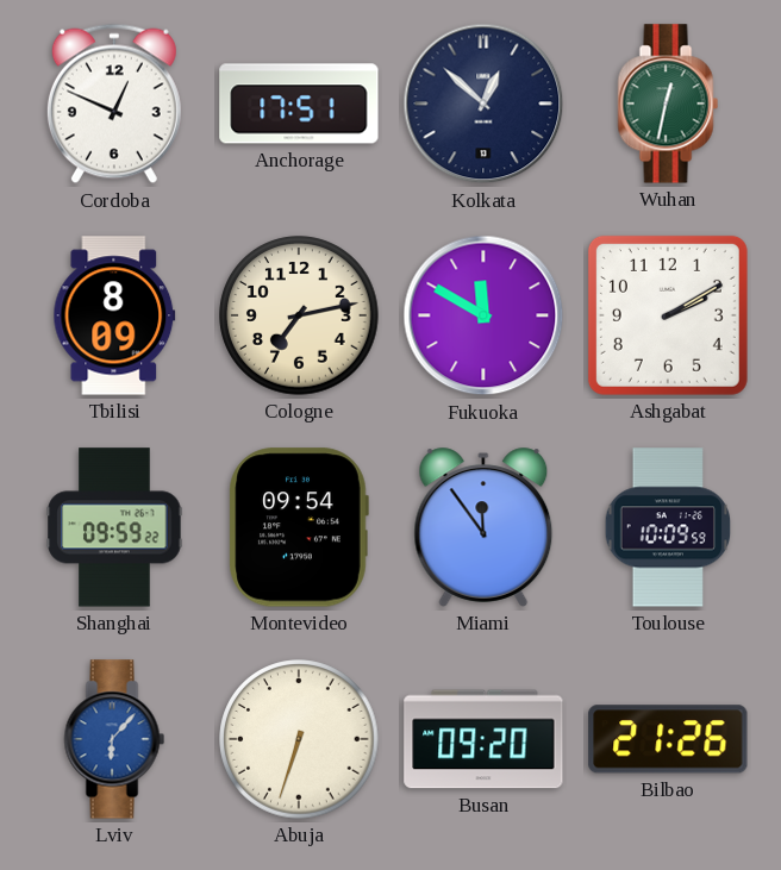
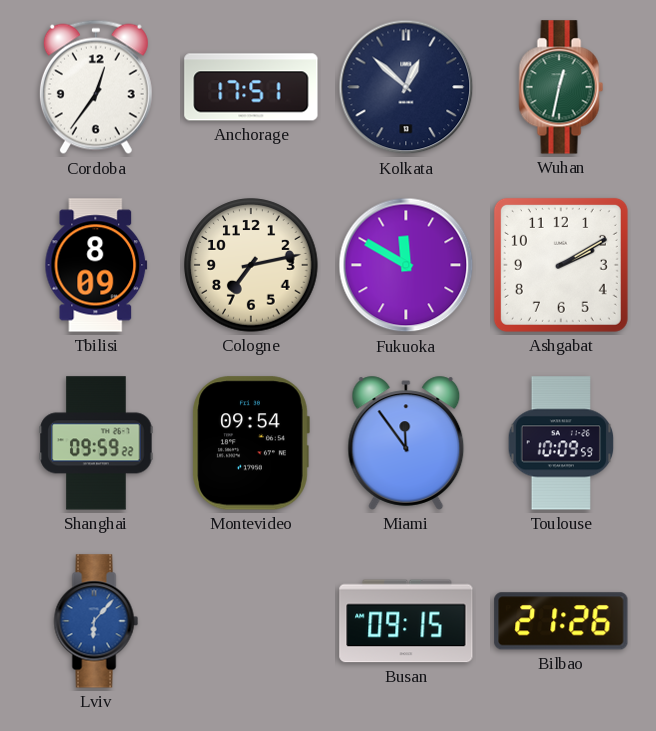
Cordoba: 12:49 -> 12:36 (96, 87)
Abuja: 6:33 -> none (299, 739)
Busan: 09:20 -> 09:15 (406, 621)
